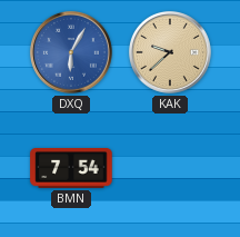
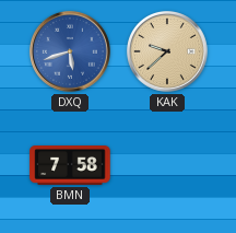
DXQ: 6:05 -> 5:42 (70, 51)
BMN: 7:54 -> 7:58 (70, 166)
